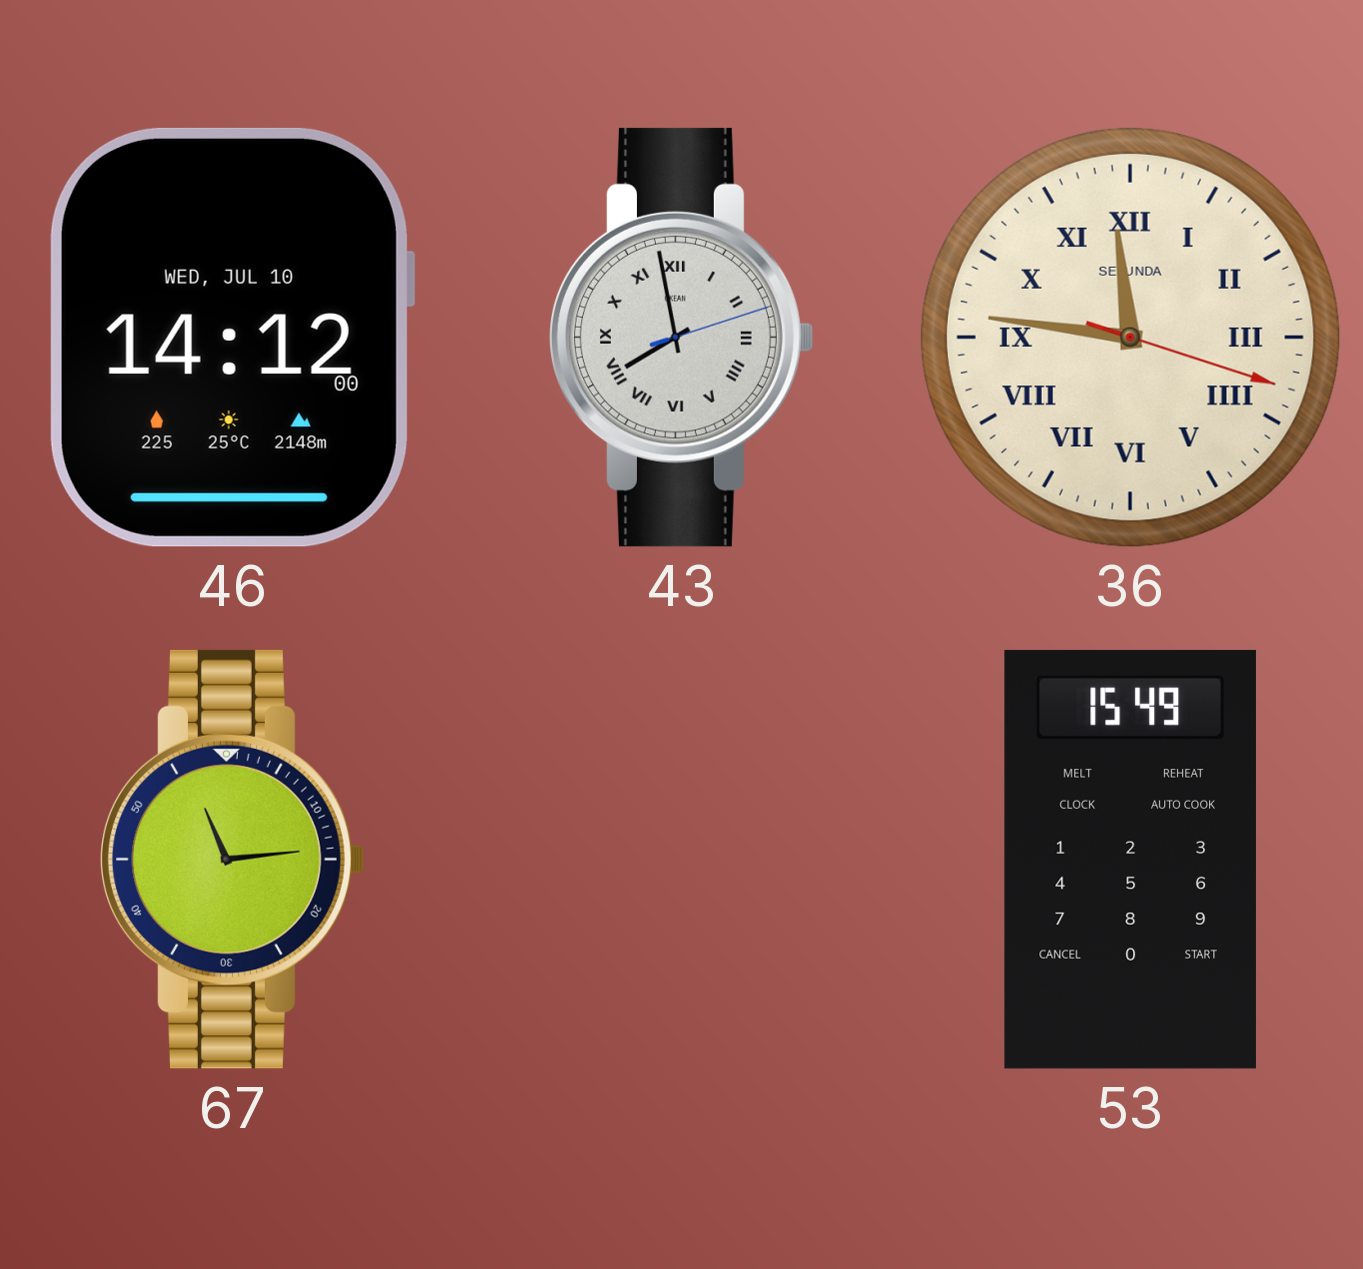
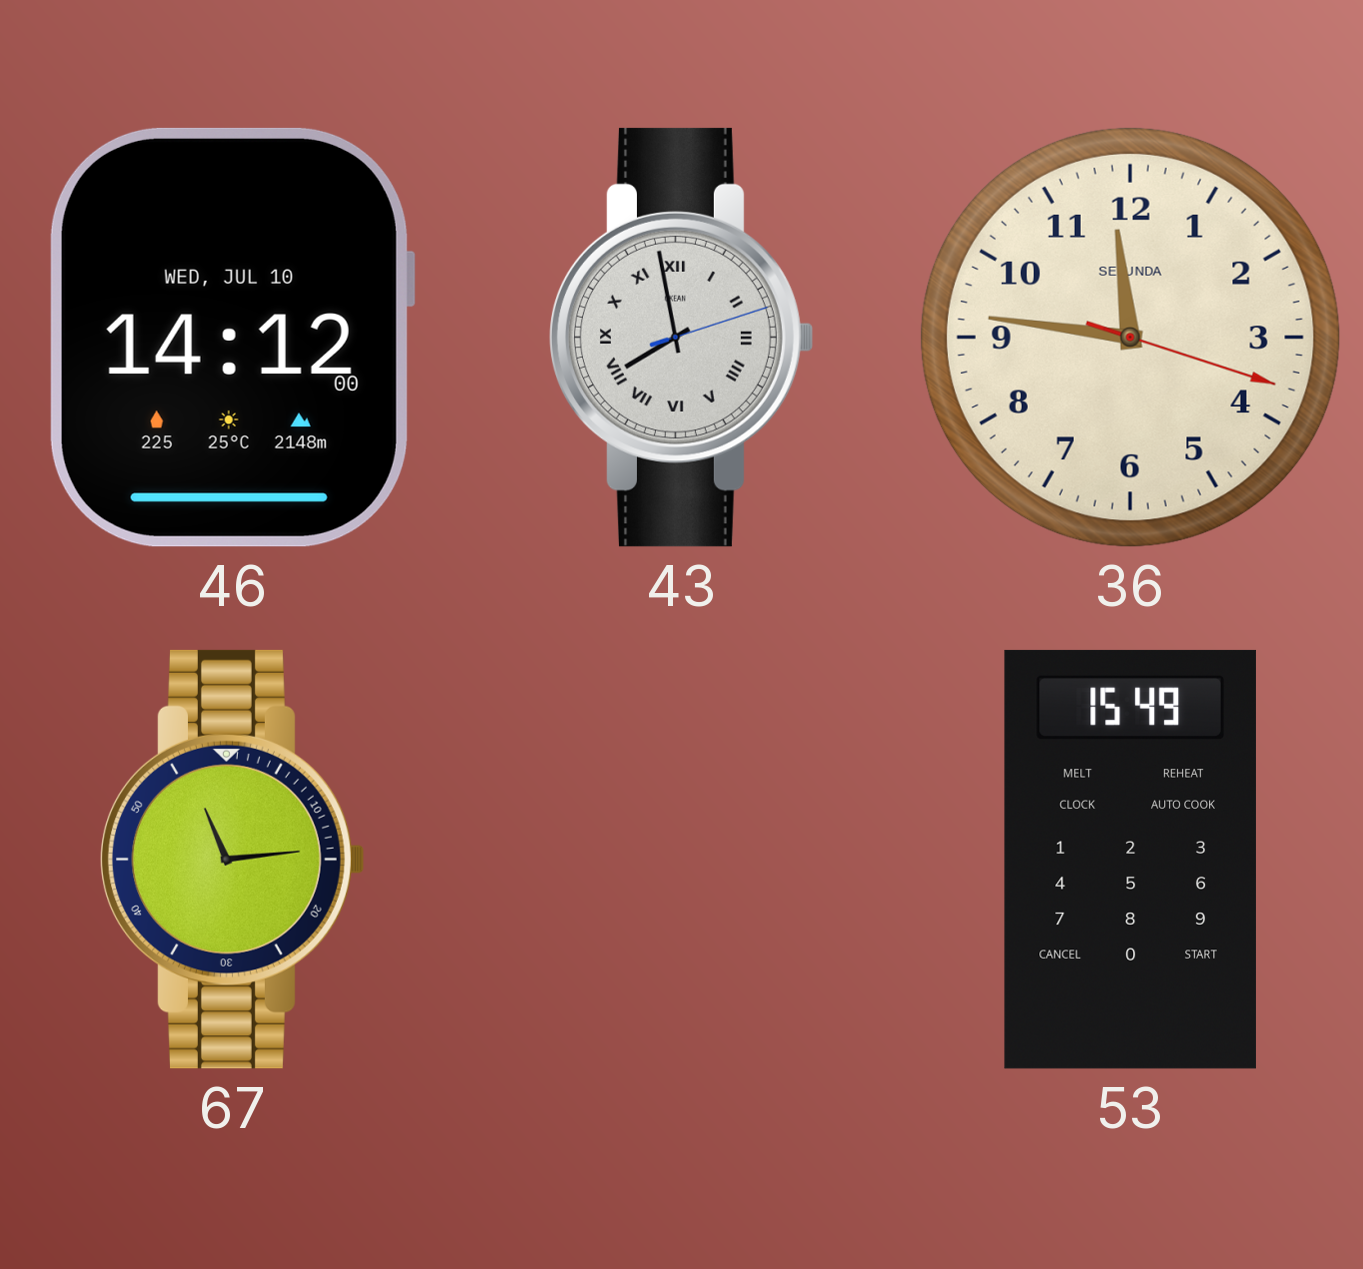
36 numerals: Roman -> Arabic (1130, 337)
